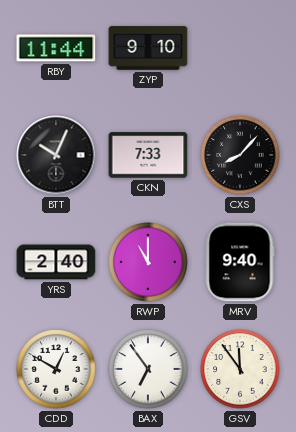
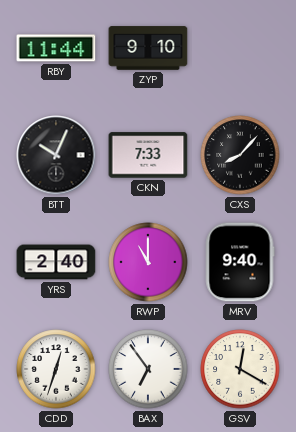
CDD: 12:50 -> 12:33 (56, 369)
GSV: 11:54 -> 12:20 (240, 369)
